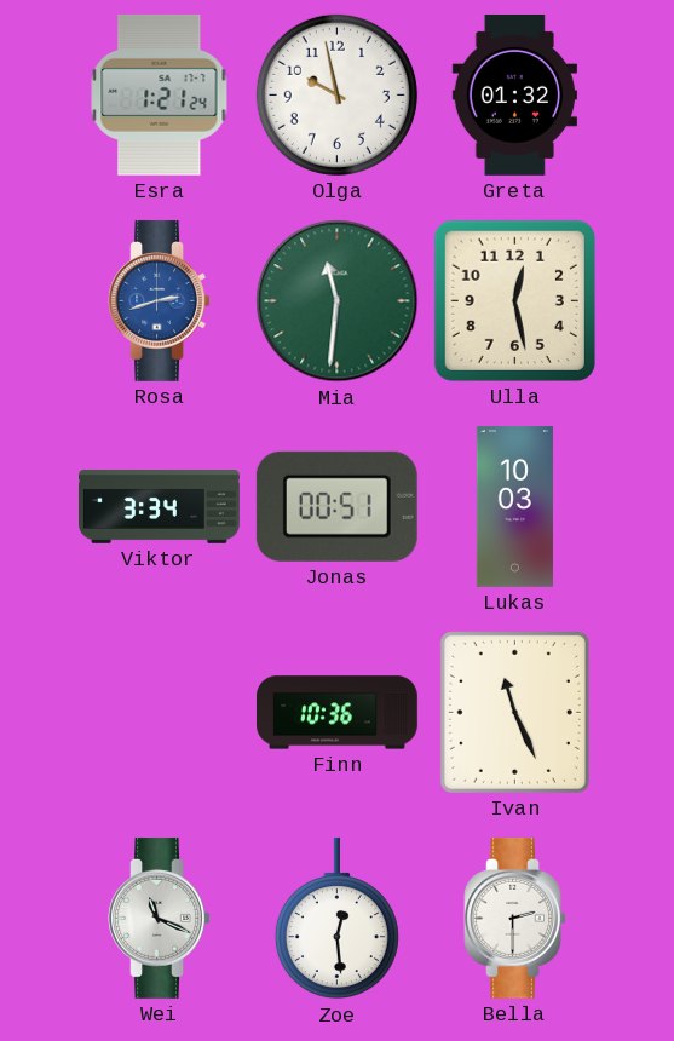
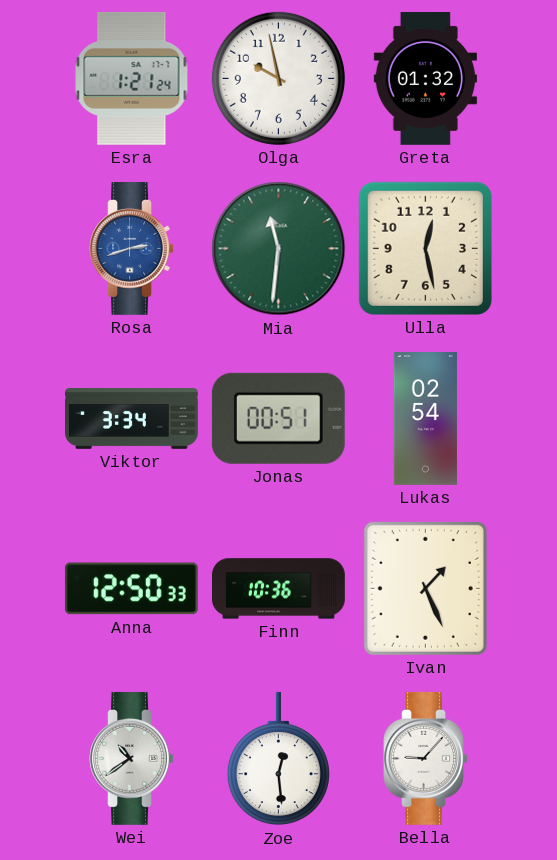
Lukas: 10:03 -> 02:54 (425, 419)
Anna: none -> 12:50 (131, 589)
Ivan: 11:26 -> 1:26 (425, 588)
Wei: 11:19 -> 10:39 (131, 758)
Bella: 2:30 -> 9:07 (425, 758)
